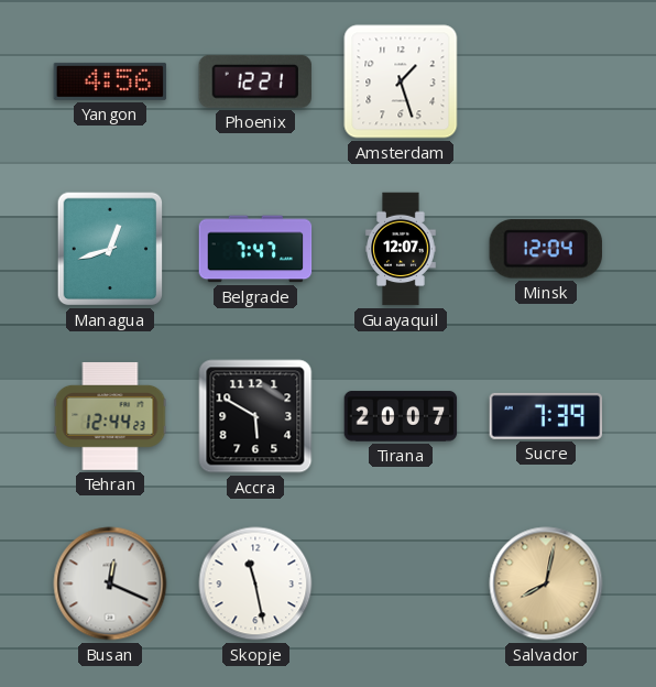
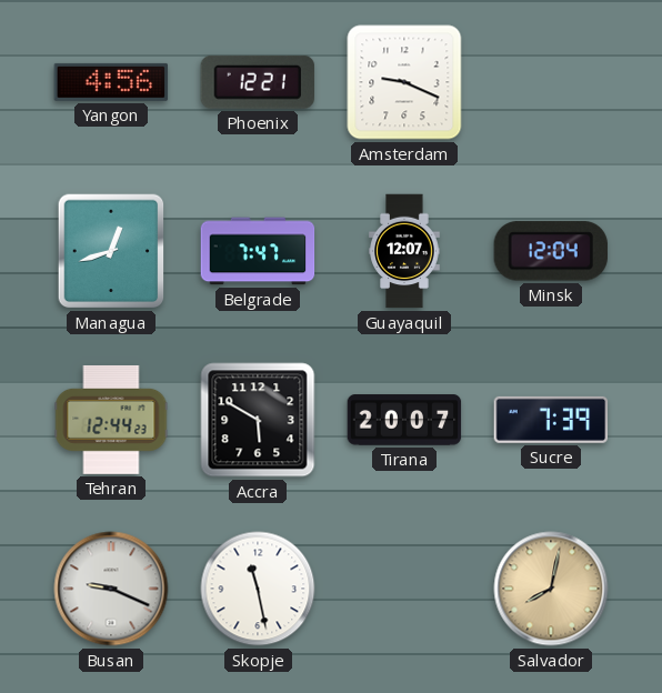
Amsterdam: 1:27 -> 9:19 (404, 82)
Busan: 12:19 -> 9:19 (111, 589)
